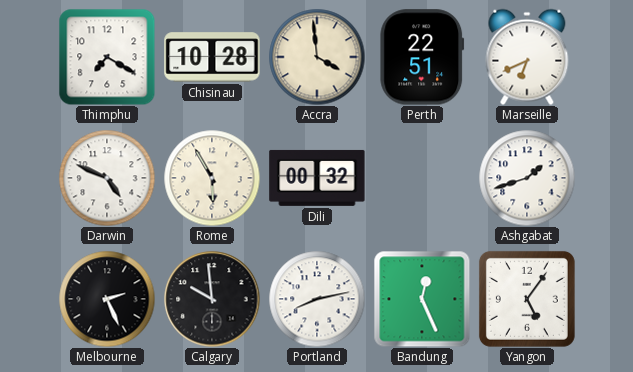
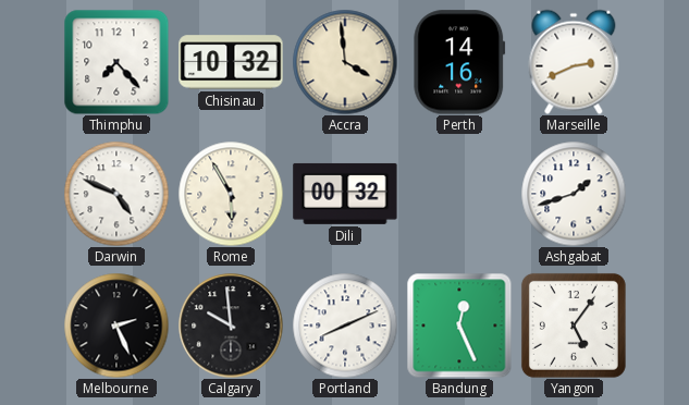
Thimphu: 7:20 -> 7:23 (116, 62)
Chisinau: 10:28 -> 10:32 (231, 62)
Perth: 22:51 -> 14:16 (459, 62)
Marseille: 6:41 -> 2:41 (574, 62)
Portland: 8:13 -> 8:11 (345, 326)
